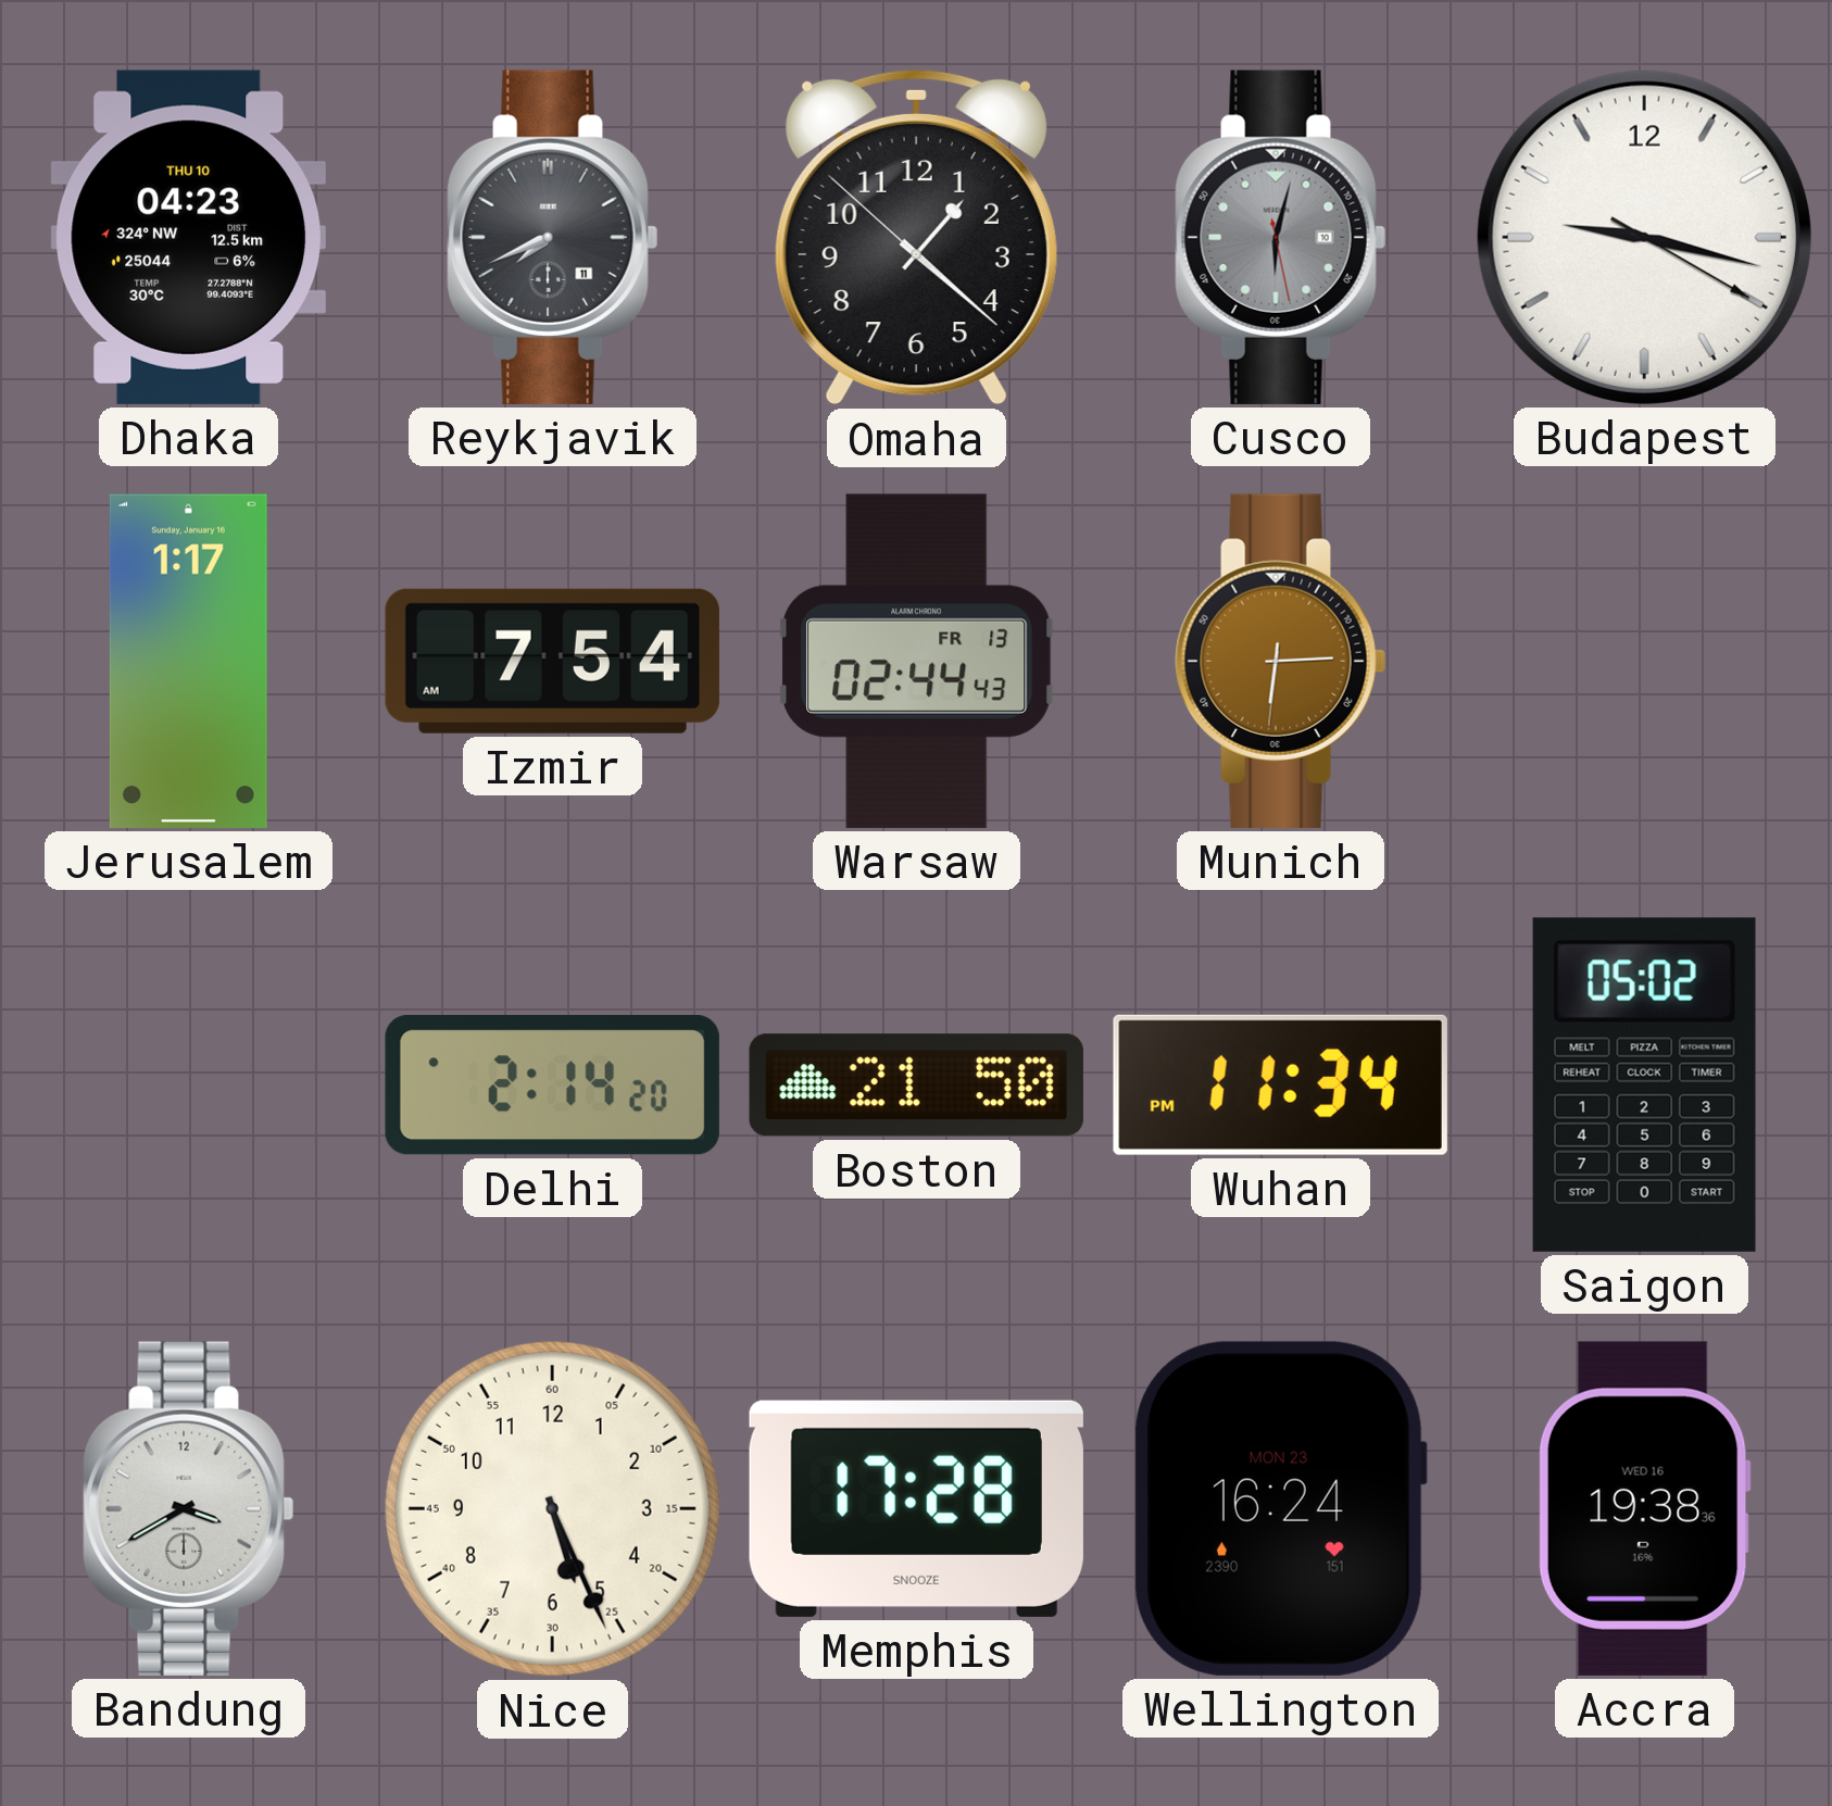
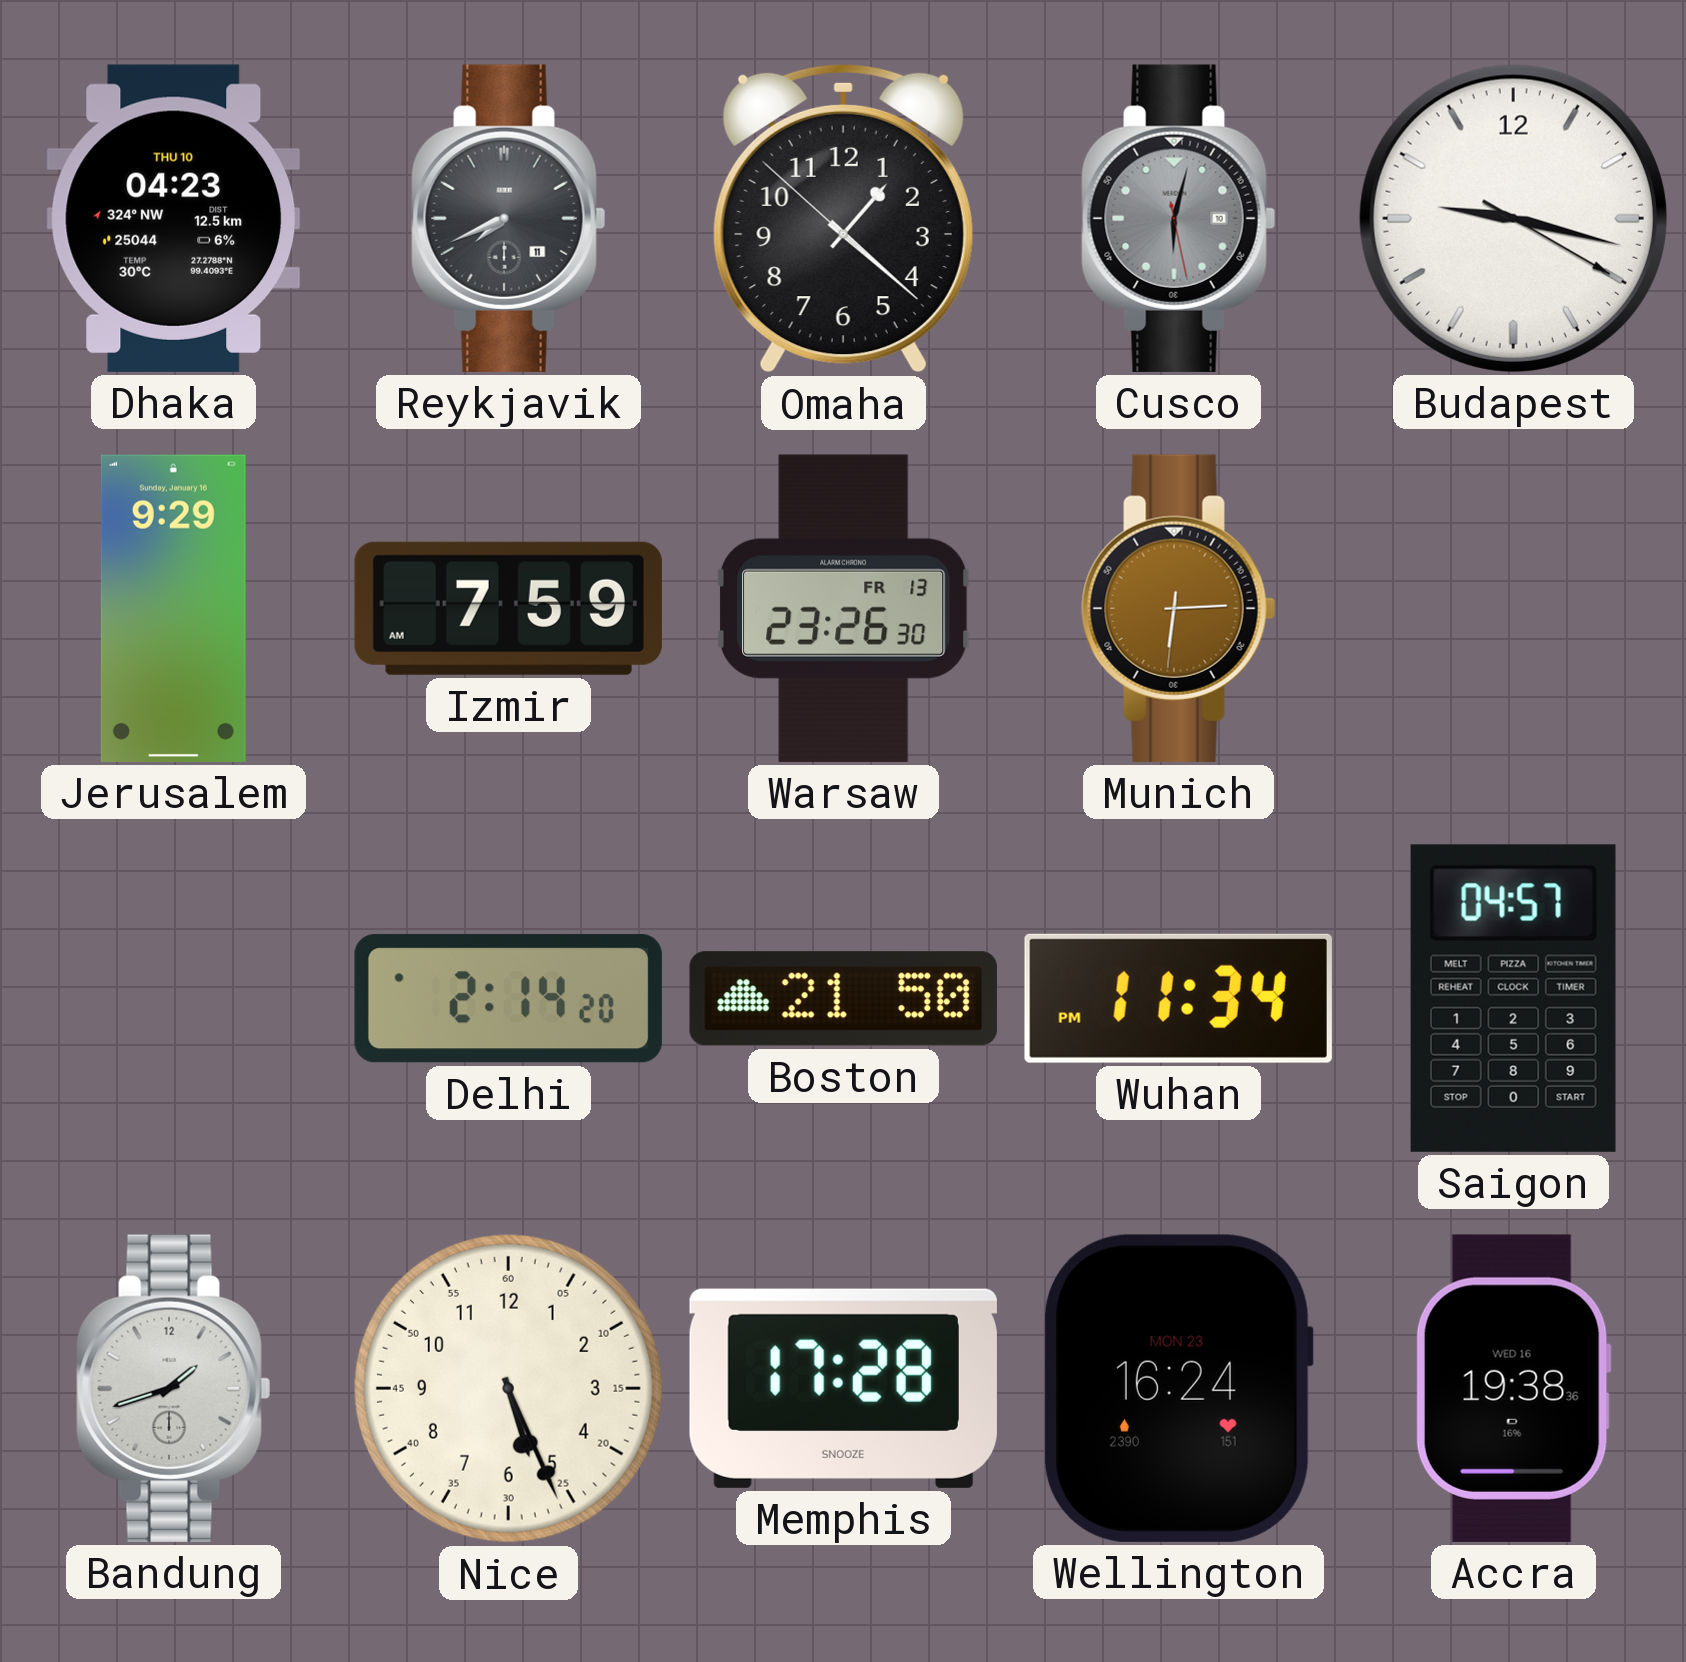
Jerusalem: 1:17 -> 9:29 (173, 608)
Izmir: 7:54 -> 7:59 (508, 608)
Warsaw: 02:44 -> 23:26 (844, 608)
Saigon: 05:02 -> 04:57 (1513, 998)
Bandung: 3:40 -> 1:42 (174, 1388)
